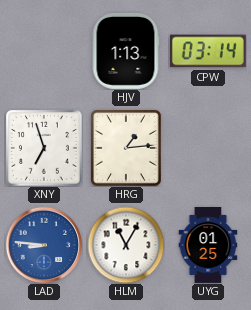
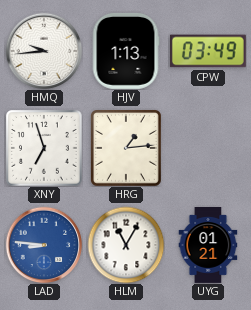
HMQ: none -> 9:44 (44, 51)
CPW: 03:14 -> 03:49 (208, 51)
UYG: 01:25 -> 01:21 (208, 246)
